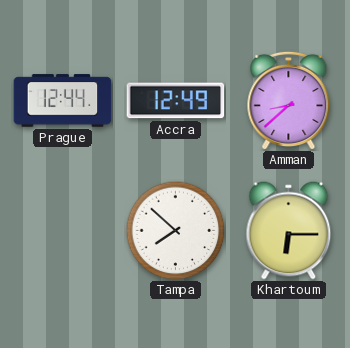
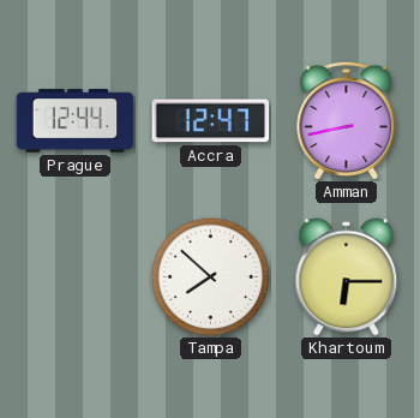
Accra: 12:49 -> 12:47 (211, 121)
Amman: 8:38 -> 8:43 (347, 120)
